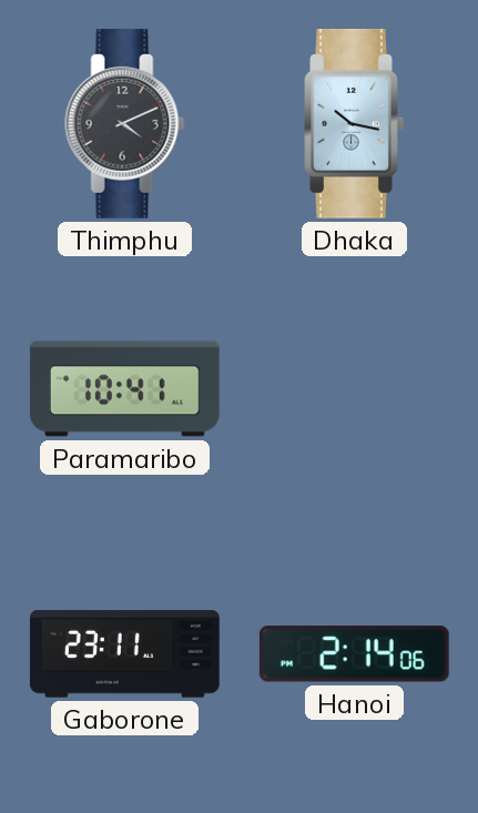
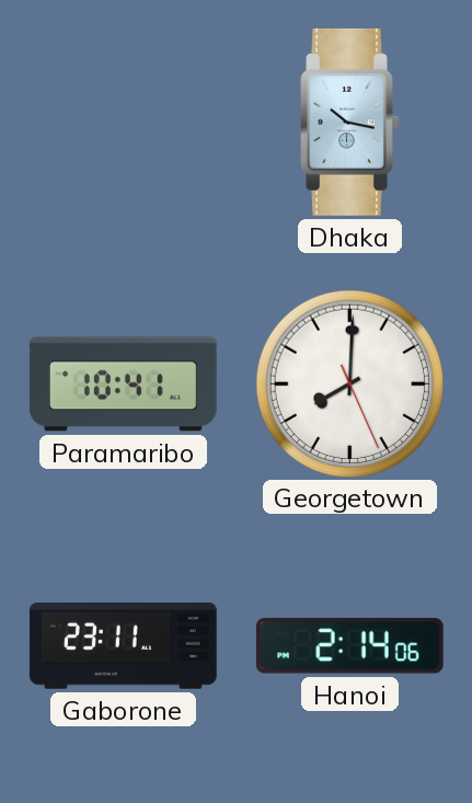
Thimphu: 4:11 -> none (125, 123)
Georgetown: none -> 8:00 (349, 383)
